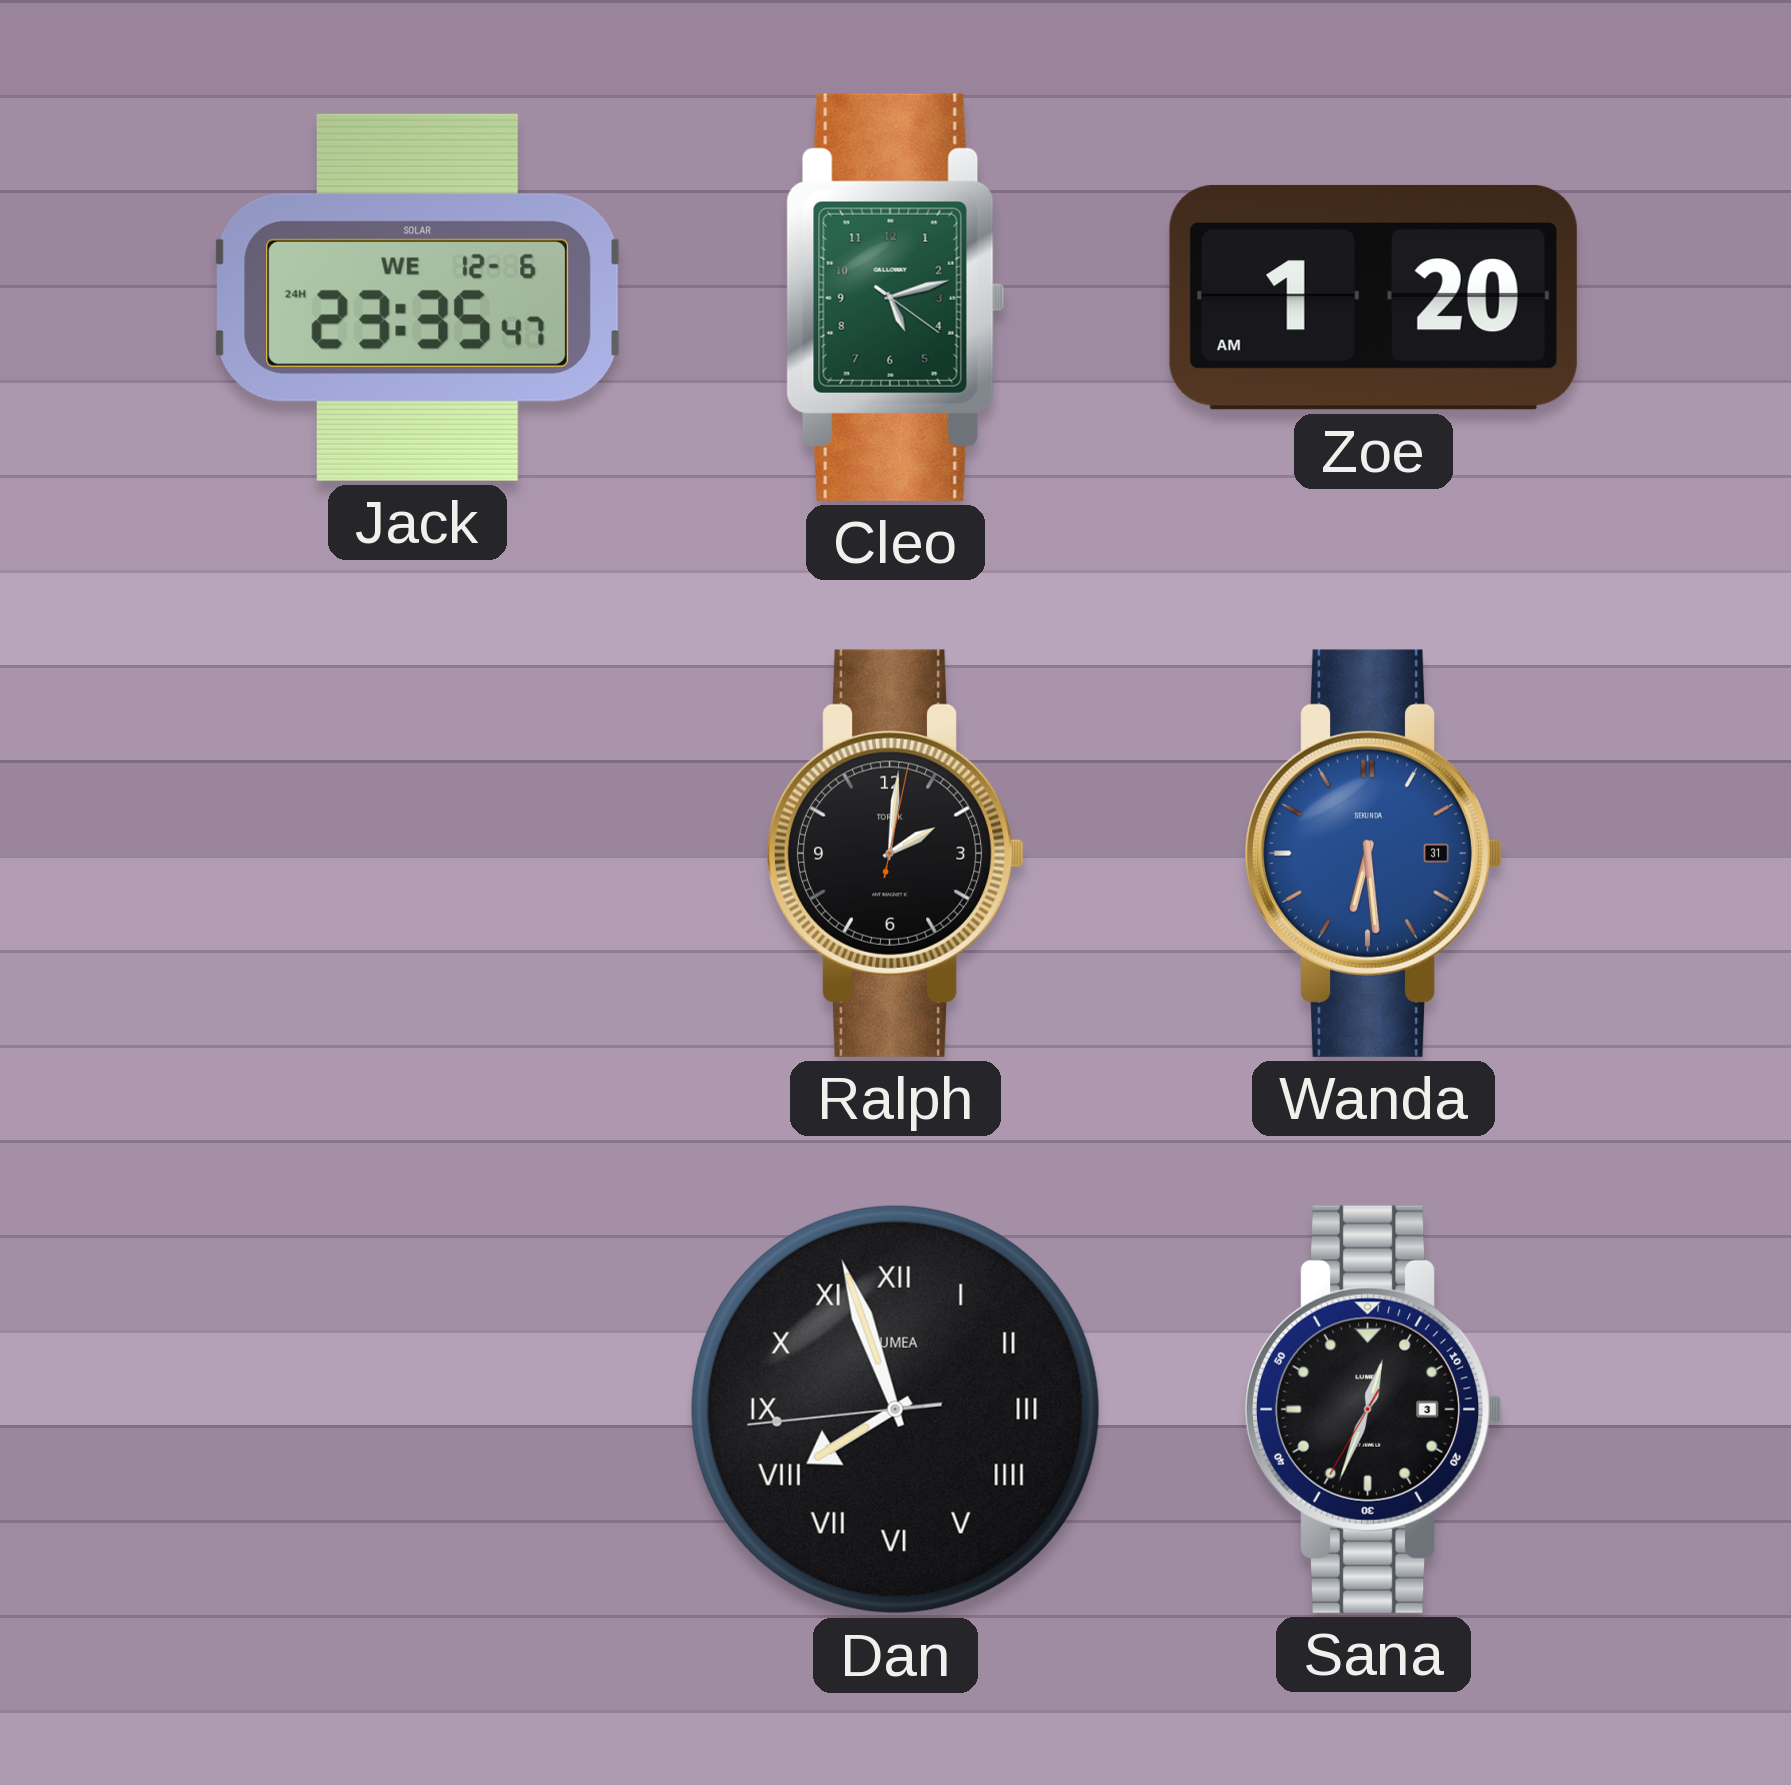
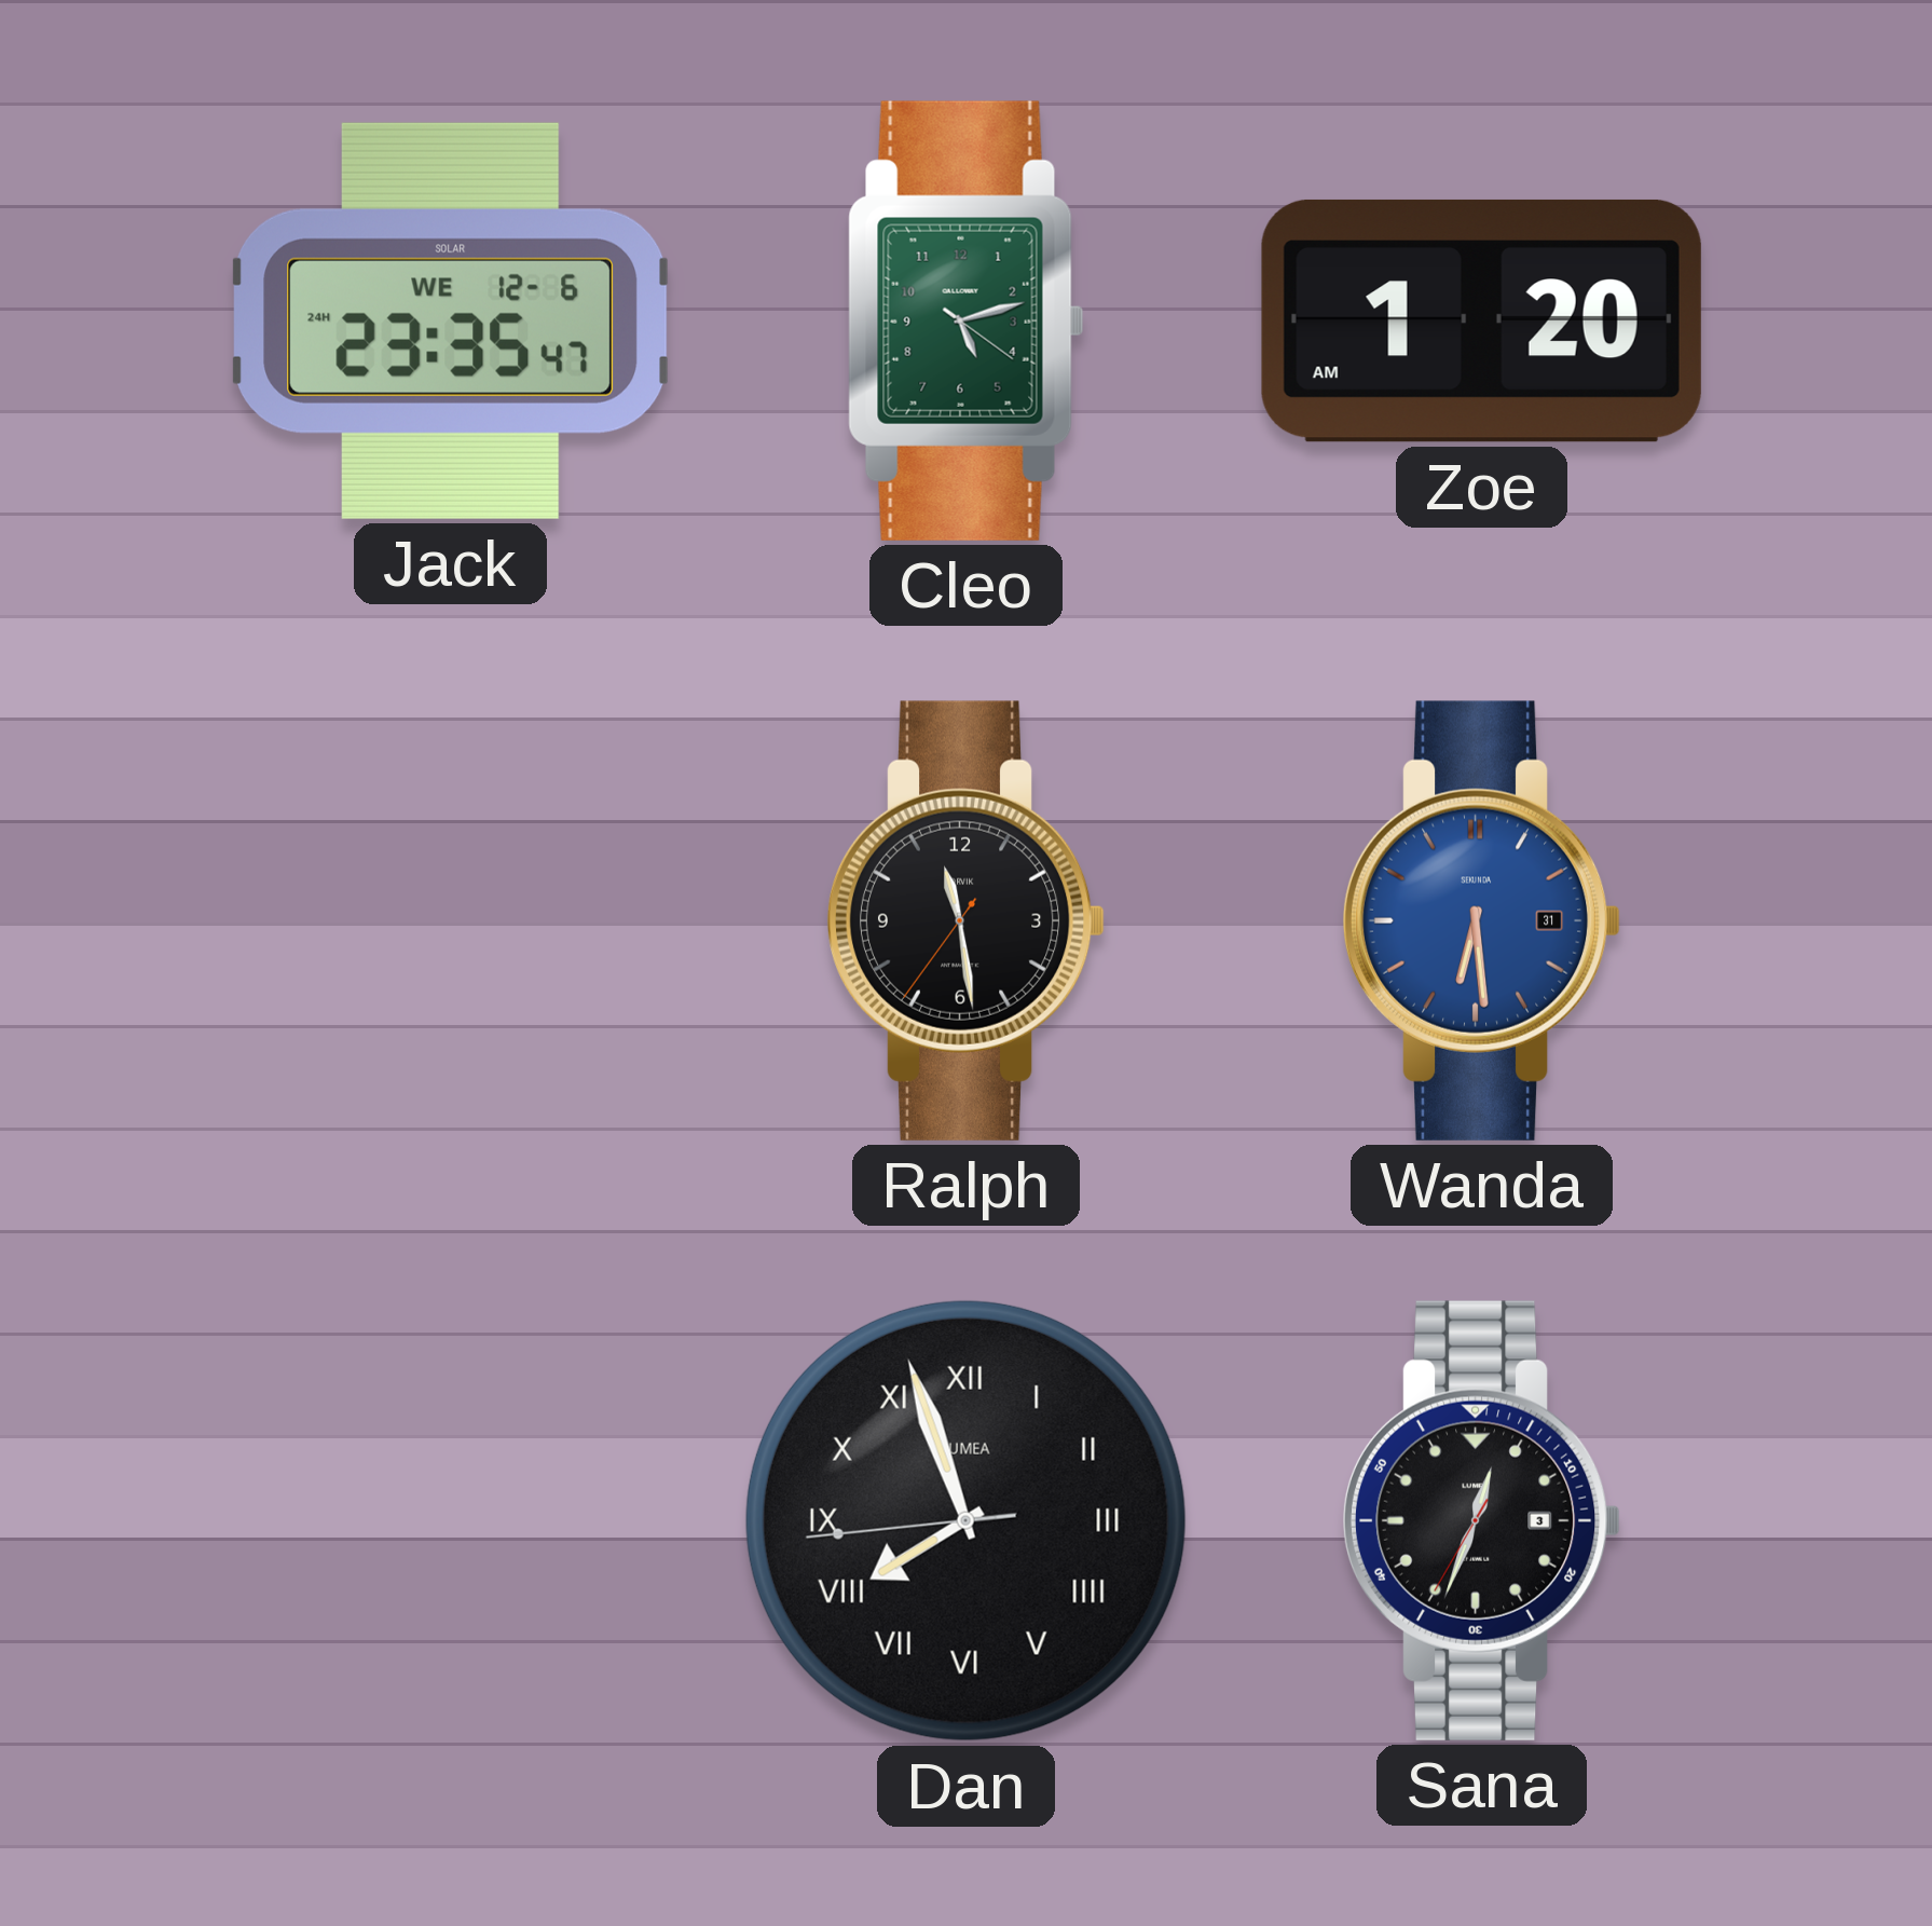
Ralph: 2:01 -> 11:28 (967, 920)
